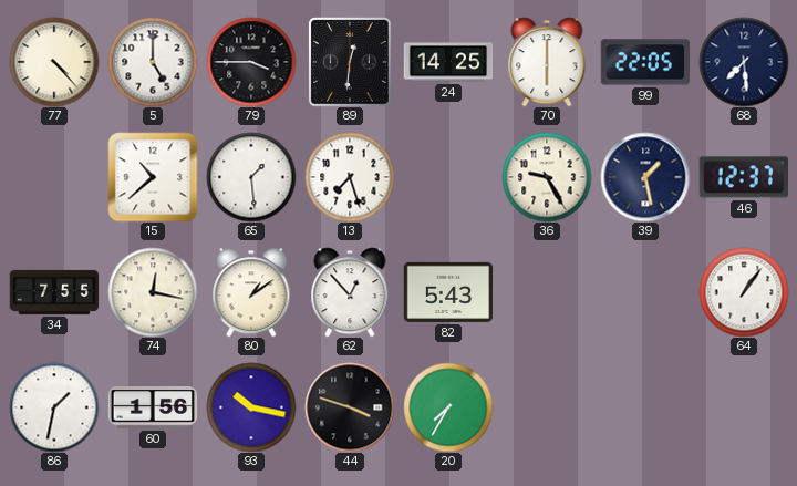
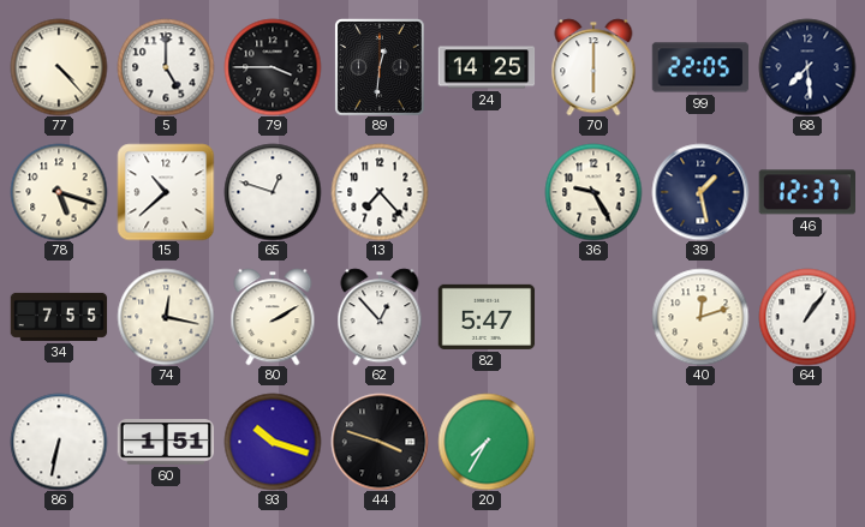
78: none -> 5:18 (59, 192)
65: 1:29 -> 12:48 (273, 192)
13: 7:27 -> 7:23 (380, 192)
80: 1:09 -> 2:10 (273, 317)
82: 5:43 -> 5:47 (487, 317)
40: none -> 12:12 (700, 317)
86: 1:32 -> 6:32 (59, 442)
60: 1:56 -> 1:51 (166, 443)
93: 10:17 -> 10:18 (273, 442)
